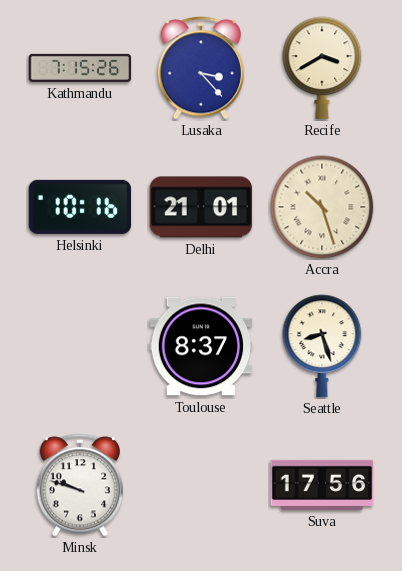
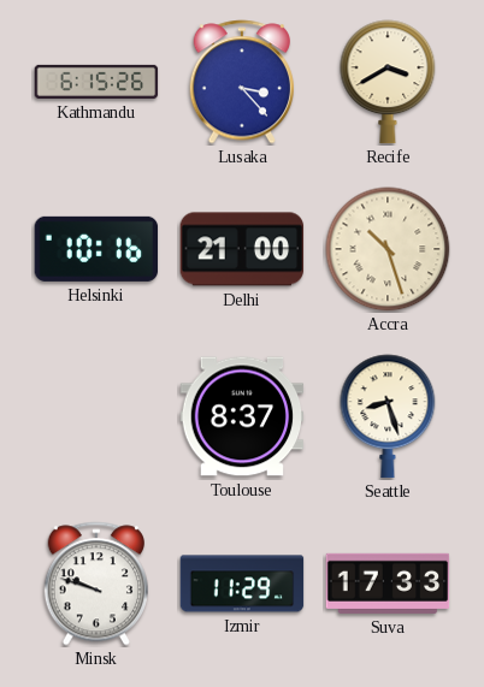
Kathmandu: 7:15 -> 6:15 (96, 82)
Delhi: 21:01 -> 21:00 (242, 249)
Izmir: none -> 11:29 (242, 584)
Suva: 17:56 -> 17:33 (388, 584)
